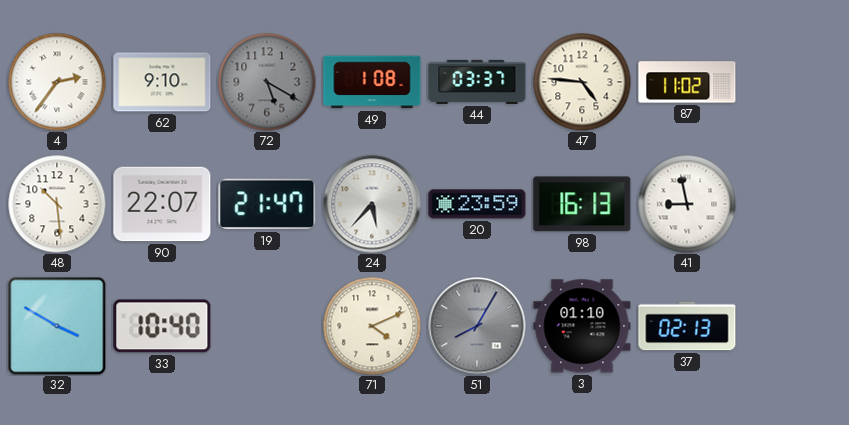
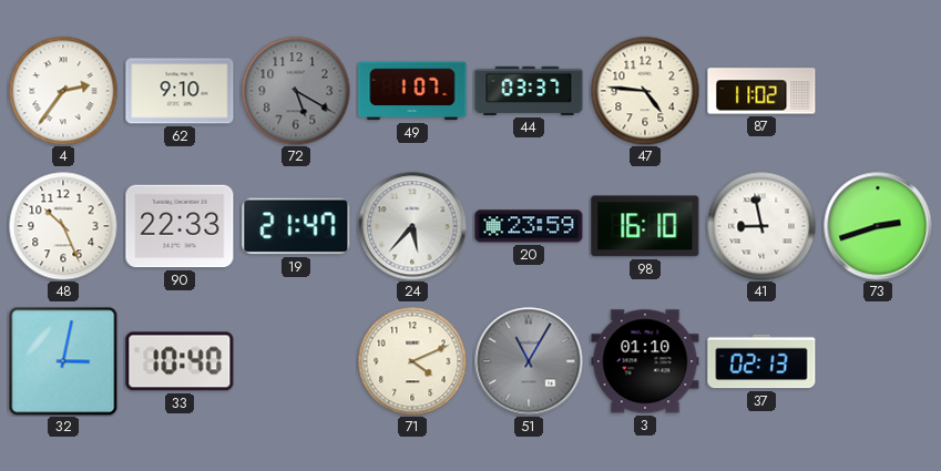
49: 1:08 -> 1:07 (412, 91)
48: 10:29 -> 10:26 (63, 226)
90: 22:07 -> 22:33 (180, 226)
98: 16:13 -> 16:10 (645, 226)
73: none -> 2:42 (878, 226)
32: 3:50 -> 3:02 (63, 361)
51: 8:05 -> 11:05 (529, 361)
